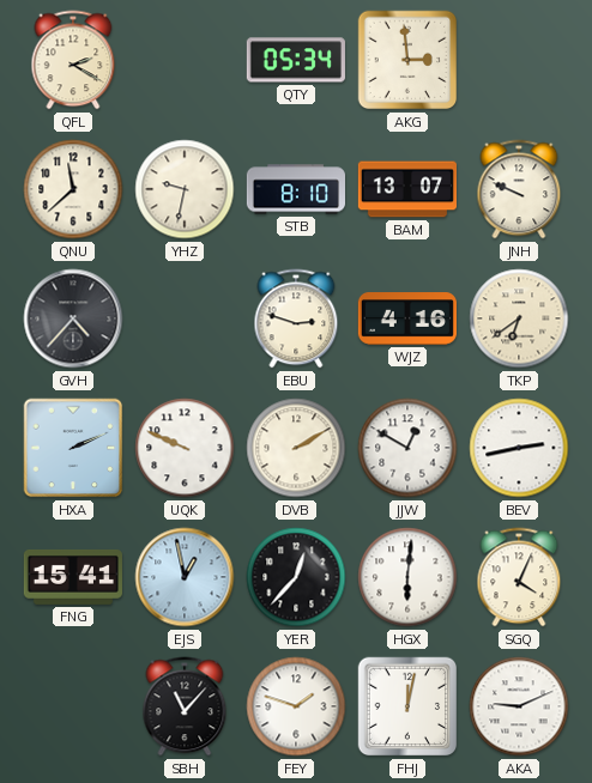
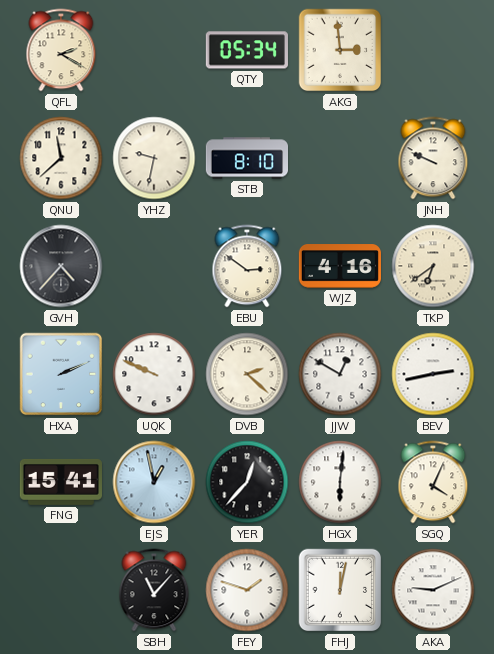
BAM: 13:07 -> none (406, 189)
EBU: 2:48 -> 2:51 (247, 266)
DVB: 2:10 -> 2:22 (247, 374)
